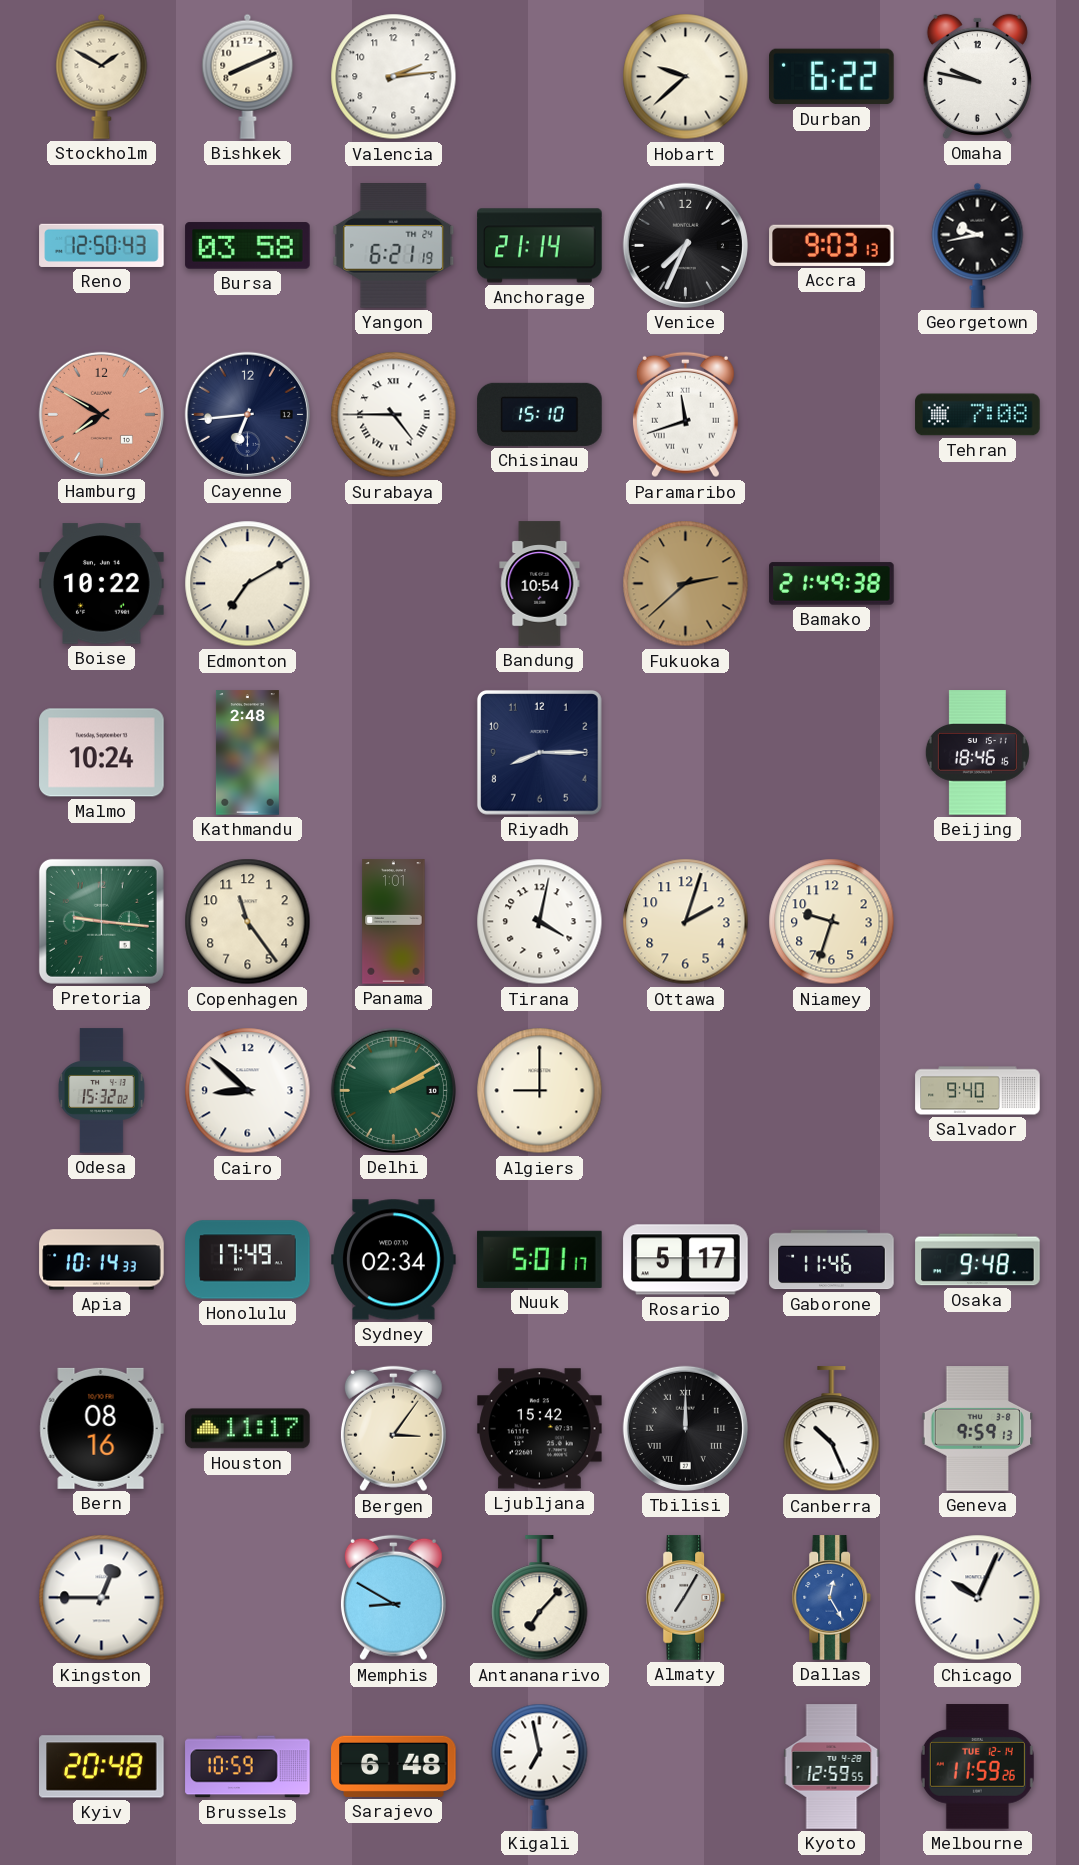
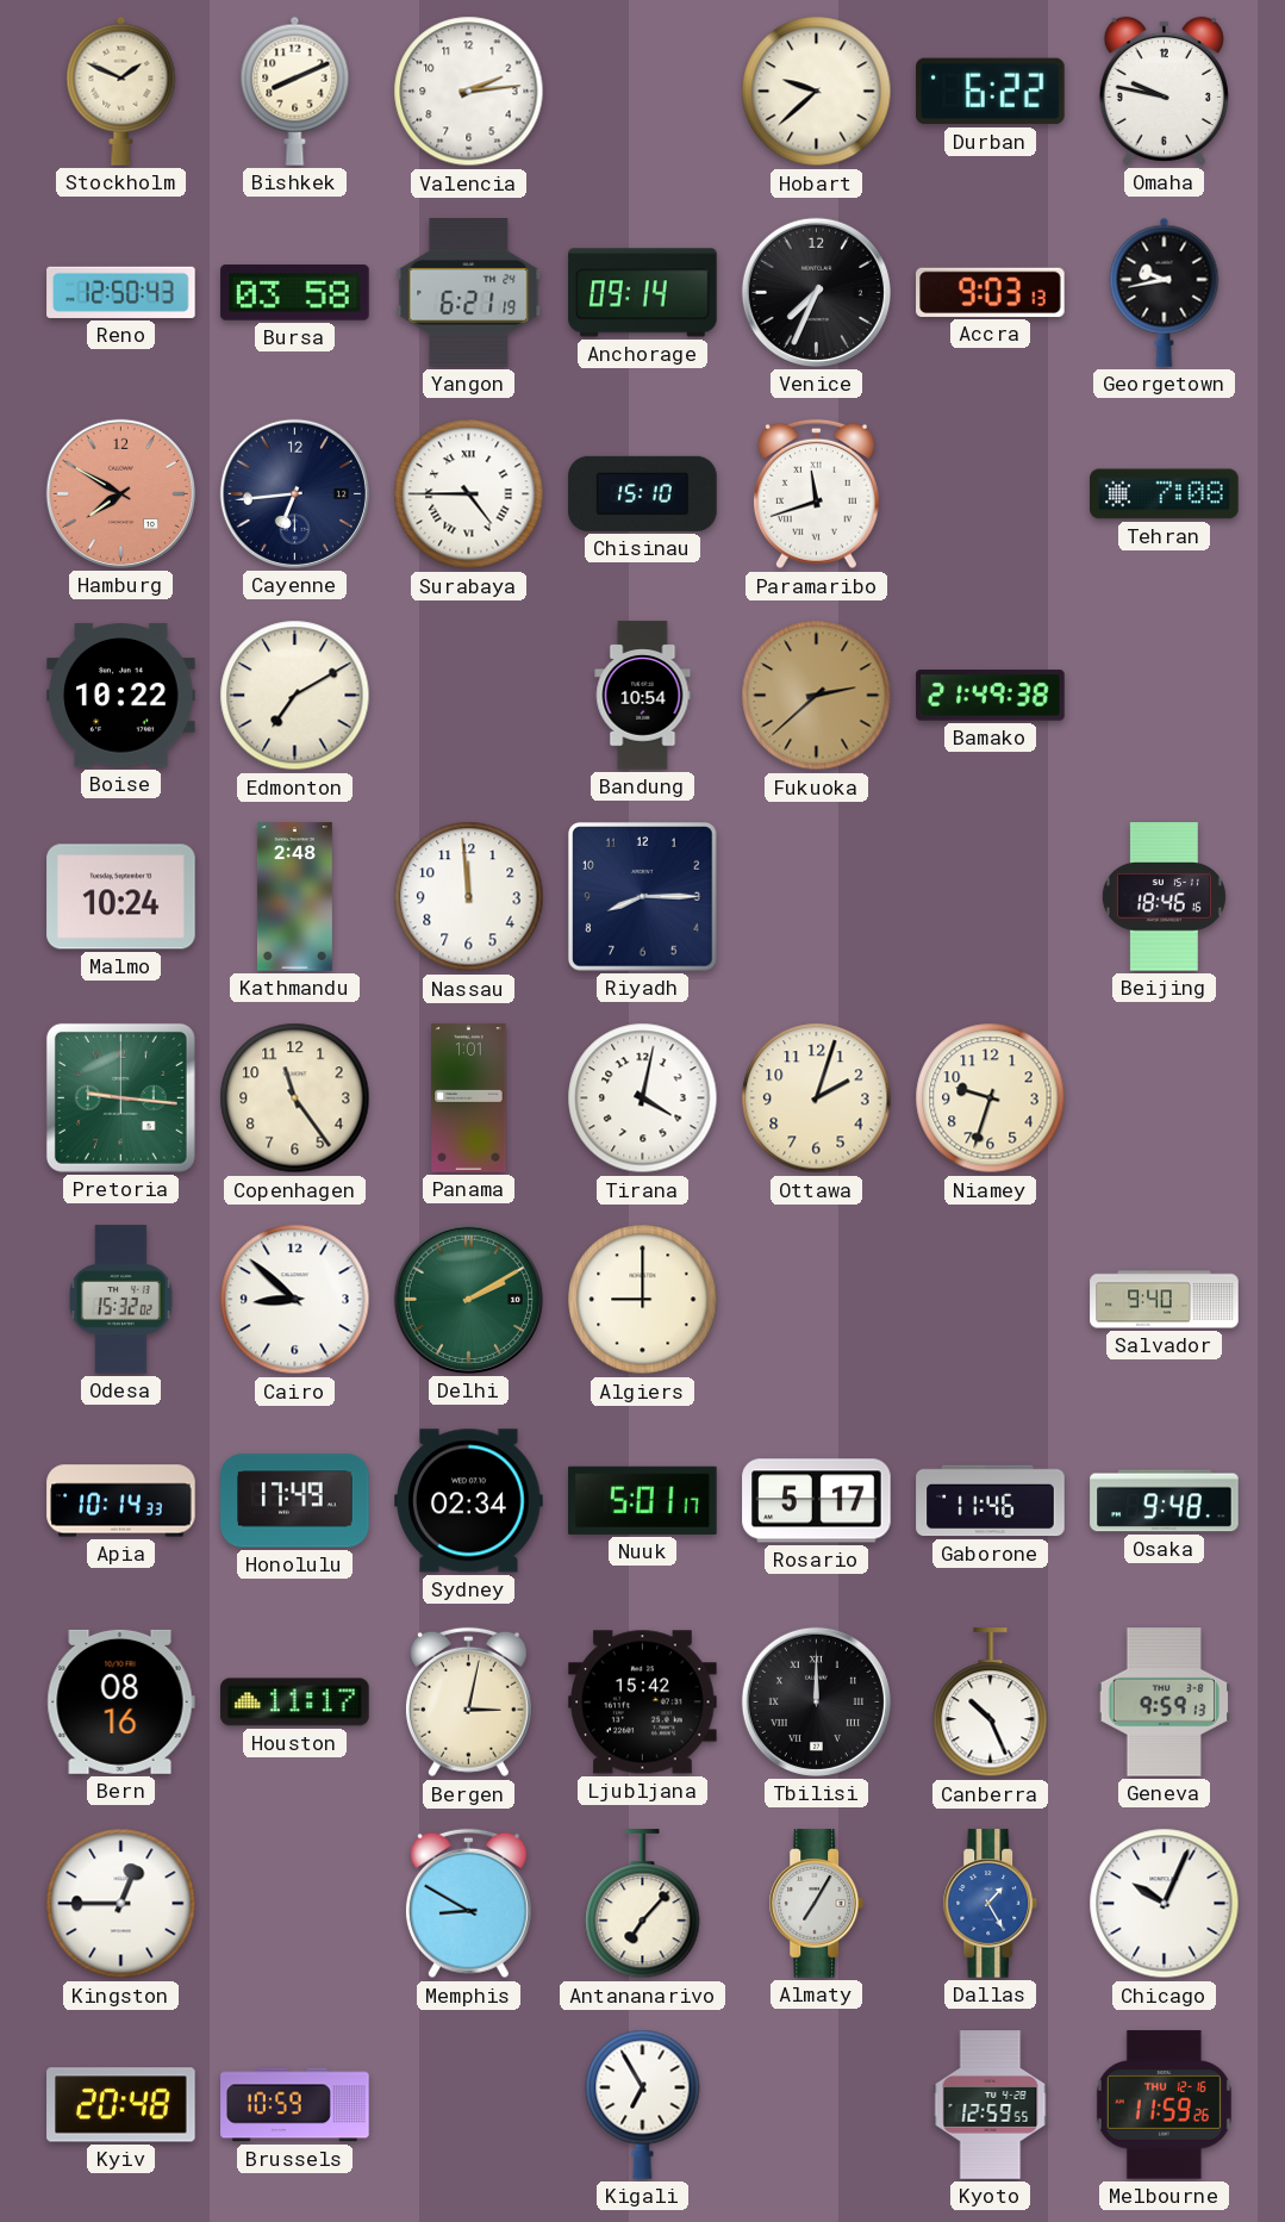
Stockholm: 1:50 -> 1:49 (121, 91)
Anchorage: 21:14 -> 09:14 (643, 293)
Nassau: none -> 11:59 (469, 897)
Bergen: 3:06 -> 3:02 (468, 1703)
Dallas: 12:25 -> 1:25 (991, 1904)
Sarajevo: 6:48 -> none (394, 1766)
Kigali: 6:58 -> 6:55 (643, 2104)
Melbourne date: TUE 12-14 -> THU 12-16 (1164, 2105)
